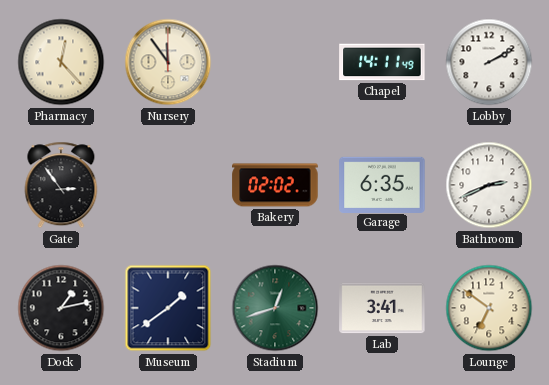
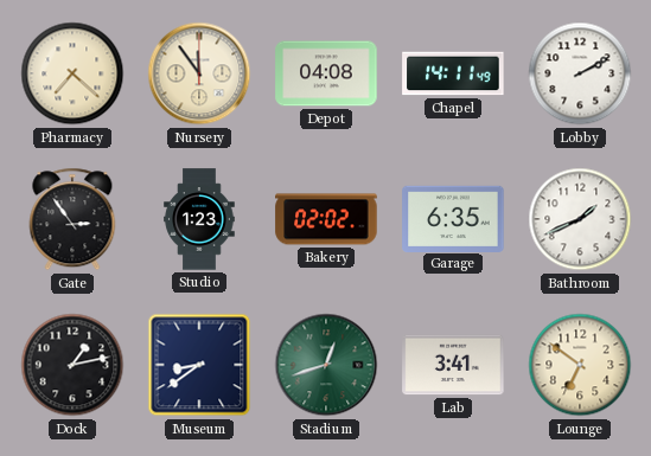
Pharmacy: 12:23 -> 7:22 (72, 73)
Depot: none -> 04:08 (326, 73)
Studio: none -> 1:23 (199, 219)
Bathroom: 2:41 -> 1:41 (580, 219)
Museum: 1:39 -> 8:39 (199, 365)
